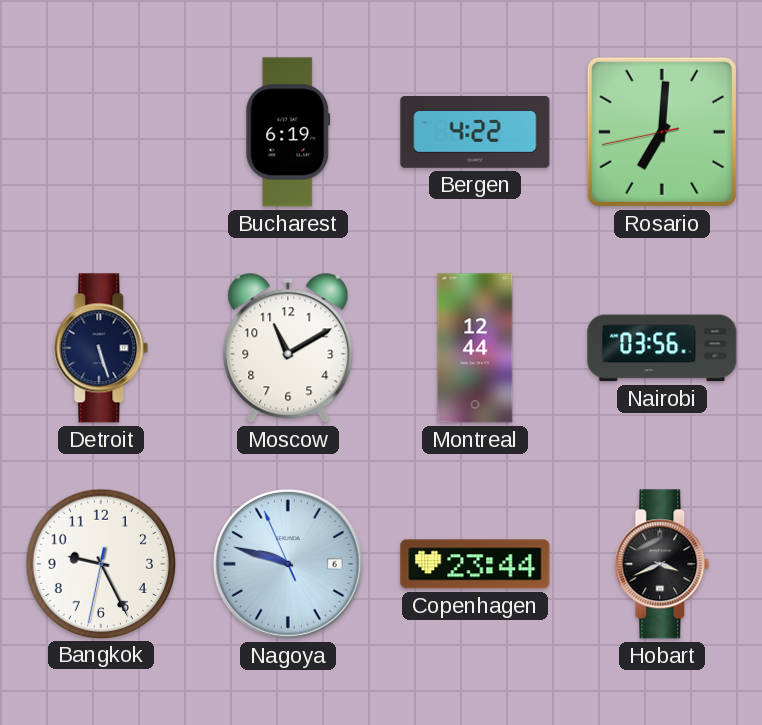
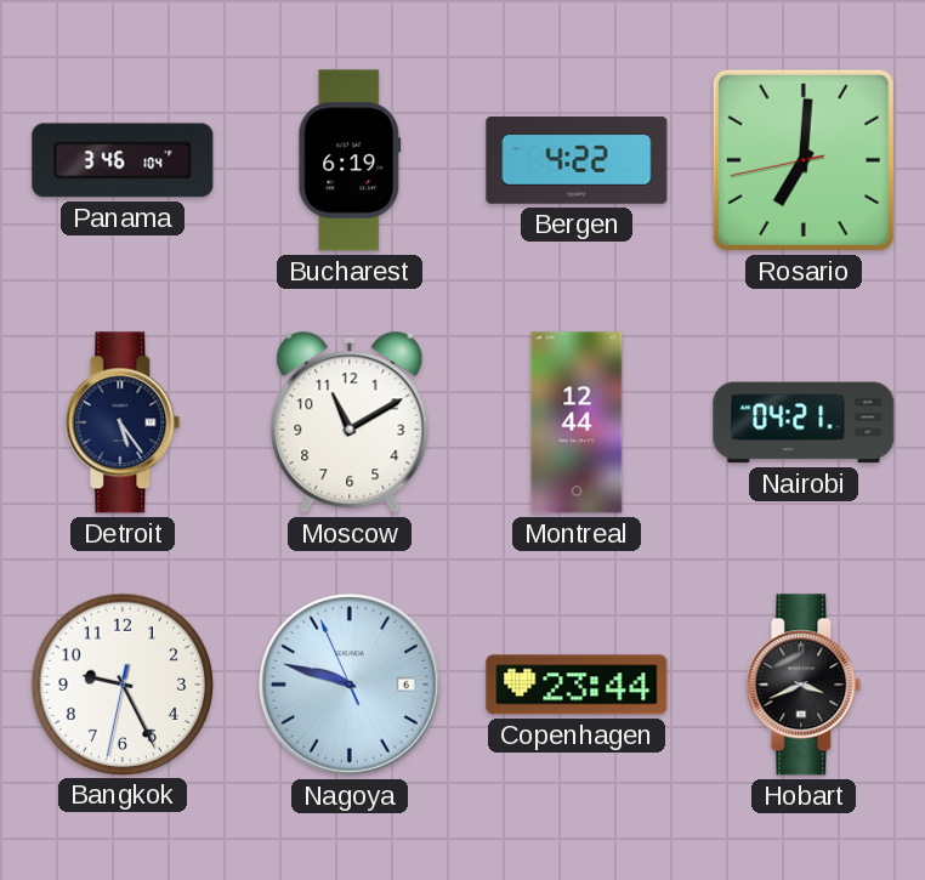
Panama: none -> 3:46 (123, 160)
Detroit: 5:27 -> 5:24 (123, 422)
Nairobi: 03:56 -> 04:21 (804, 422)
